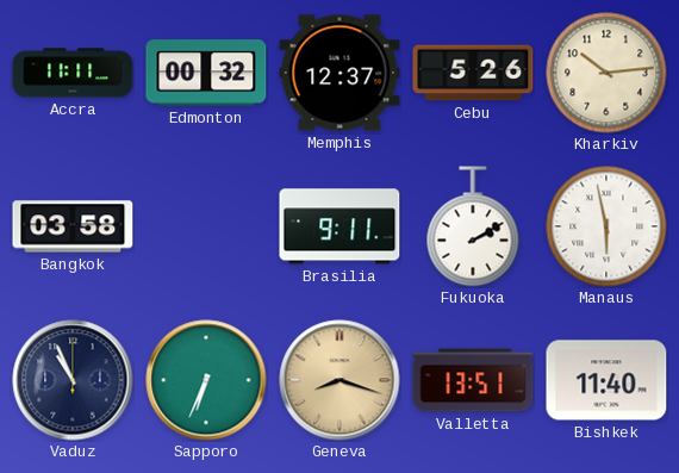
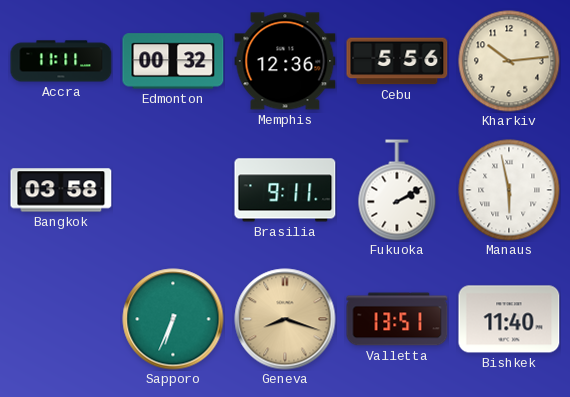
Memphis: 12:37 -> 12:36 (285, 61)
Cebu: 5:26 -> 5:56 (397, 61)
Vaduz: 10:56 -> none (73, 380)
